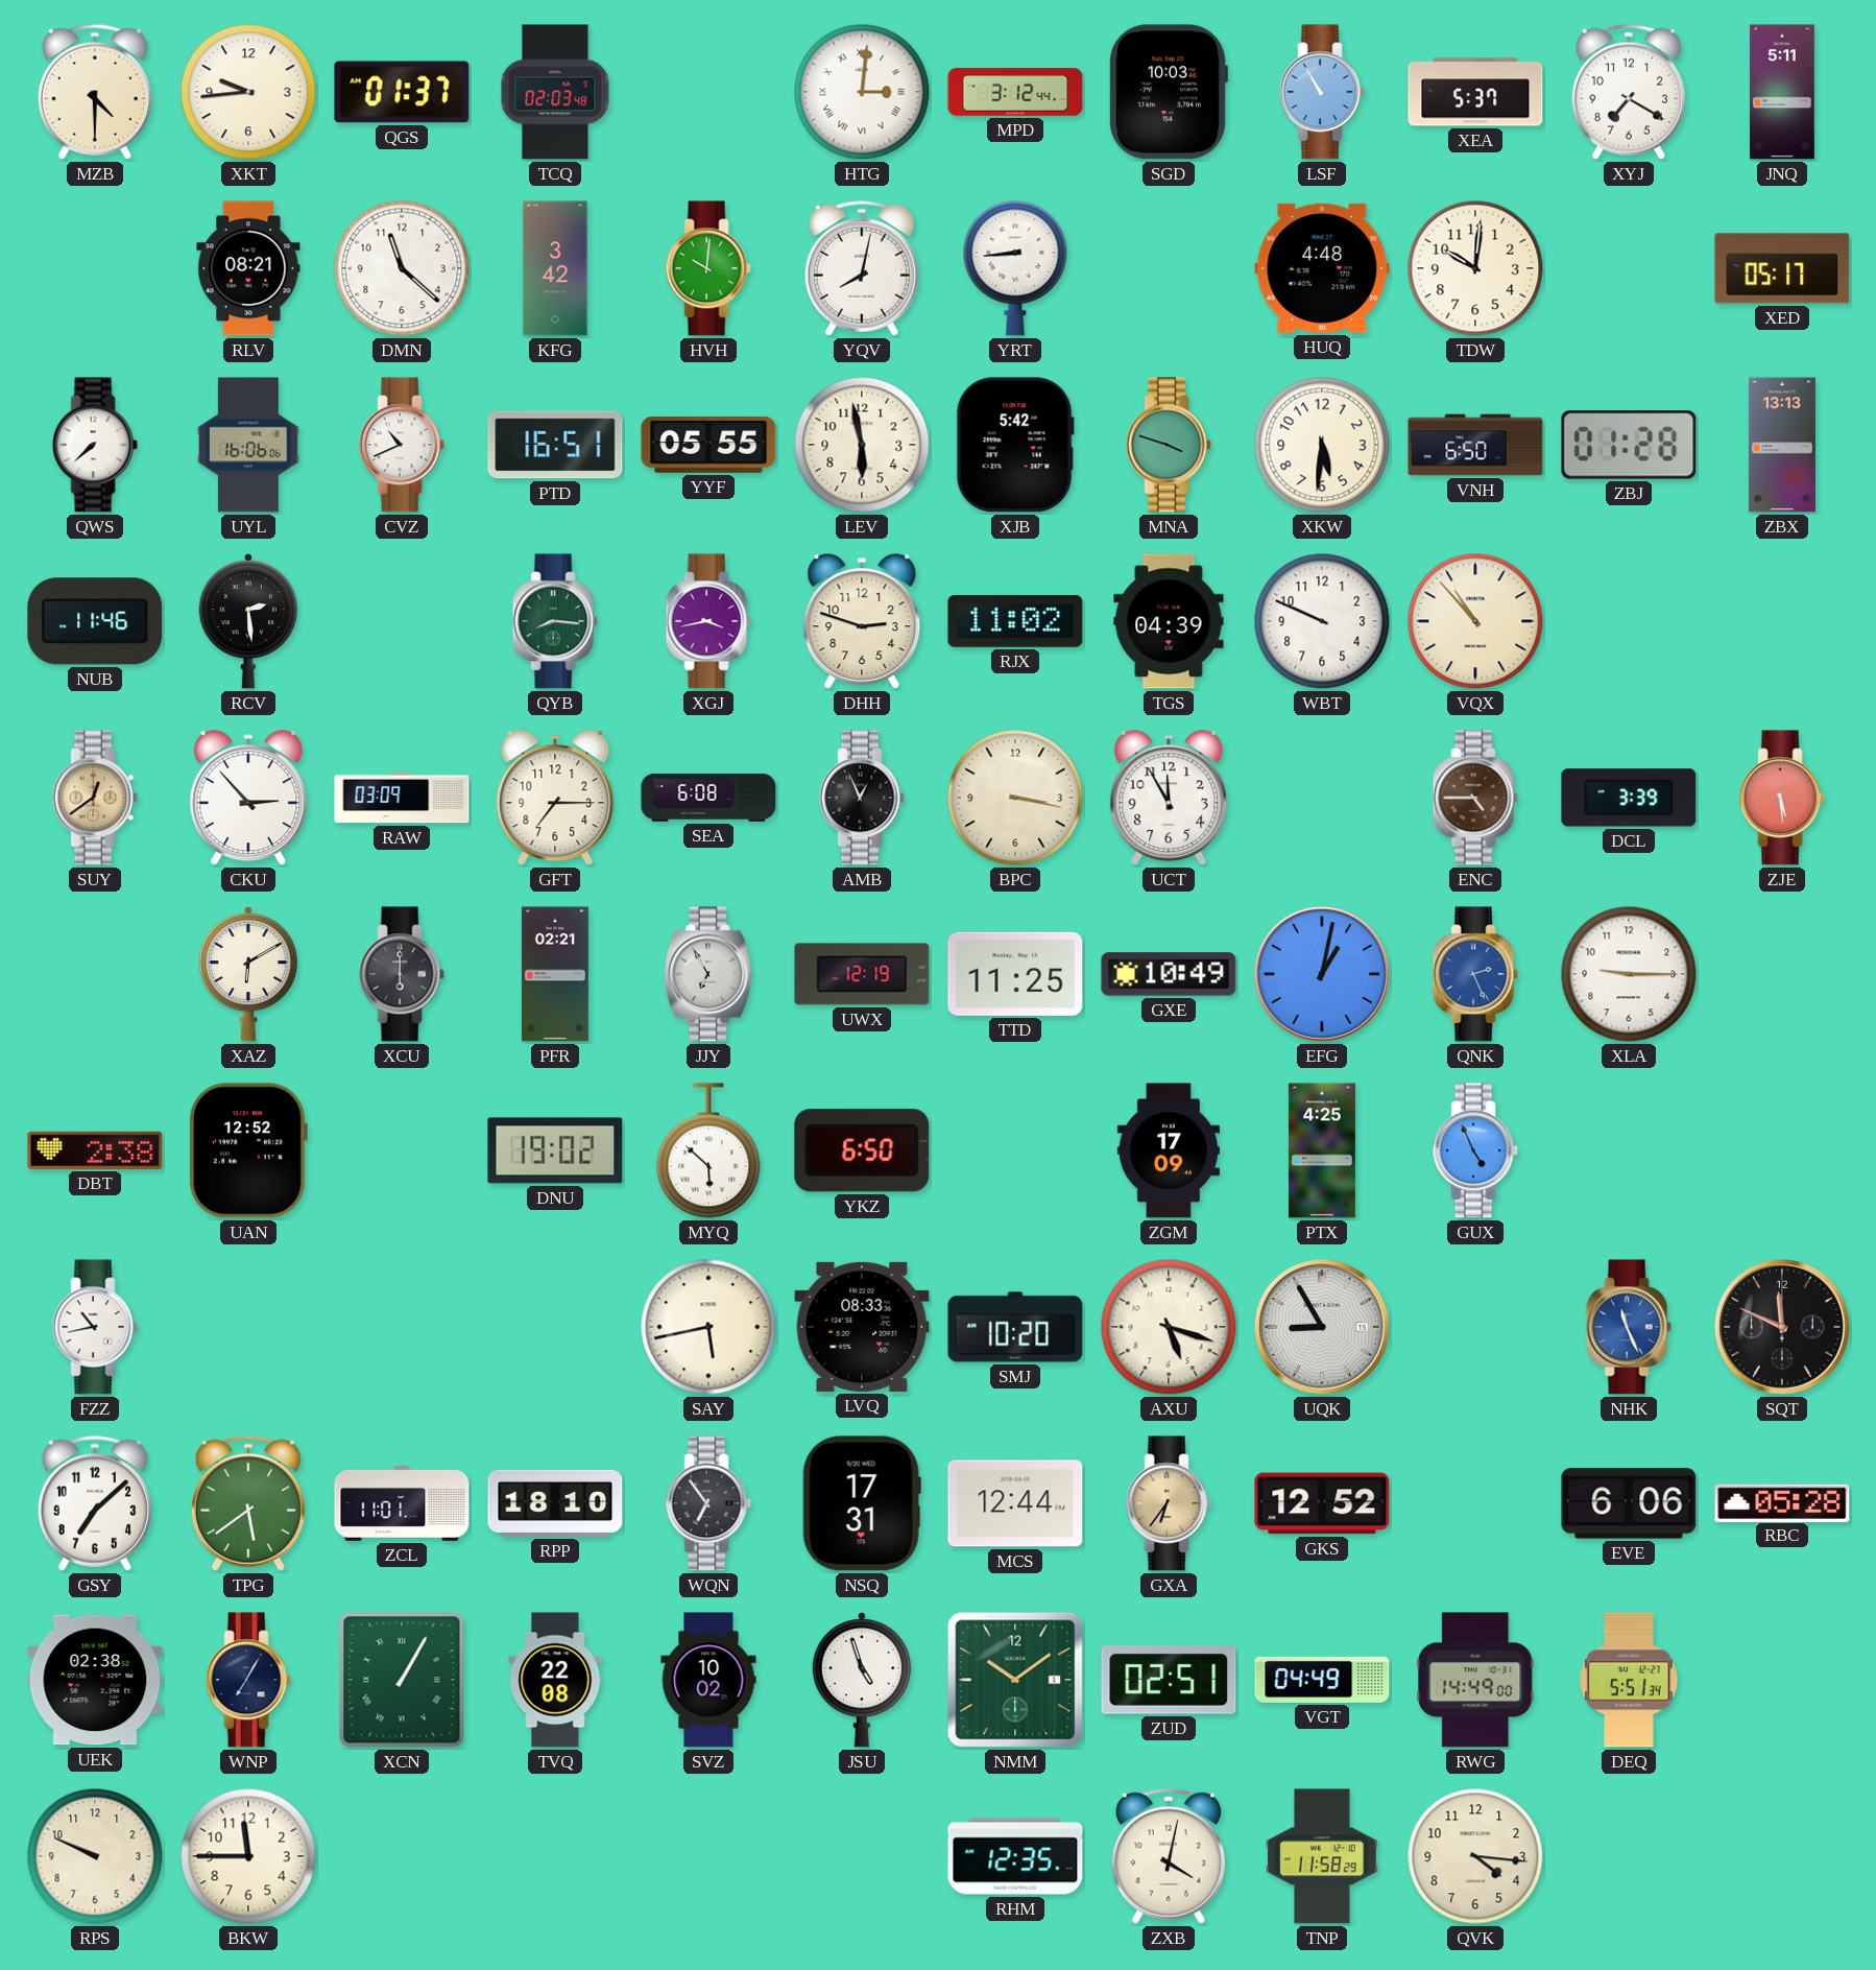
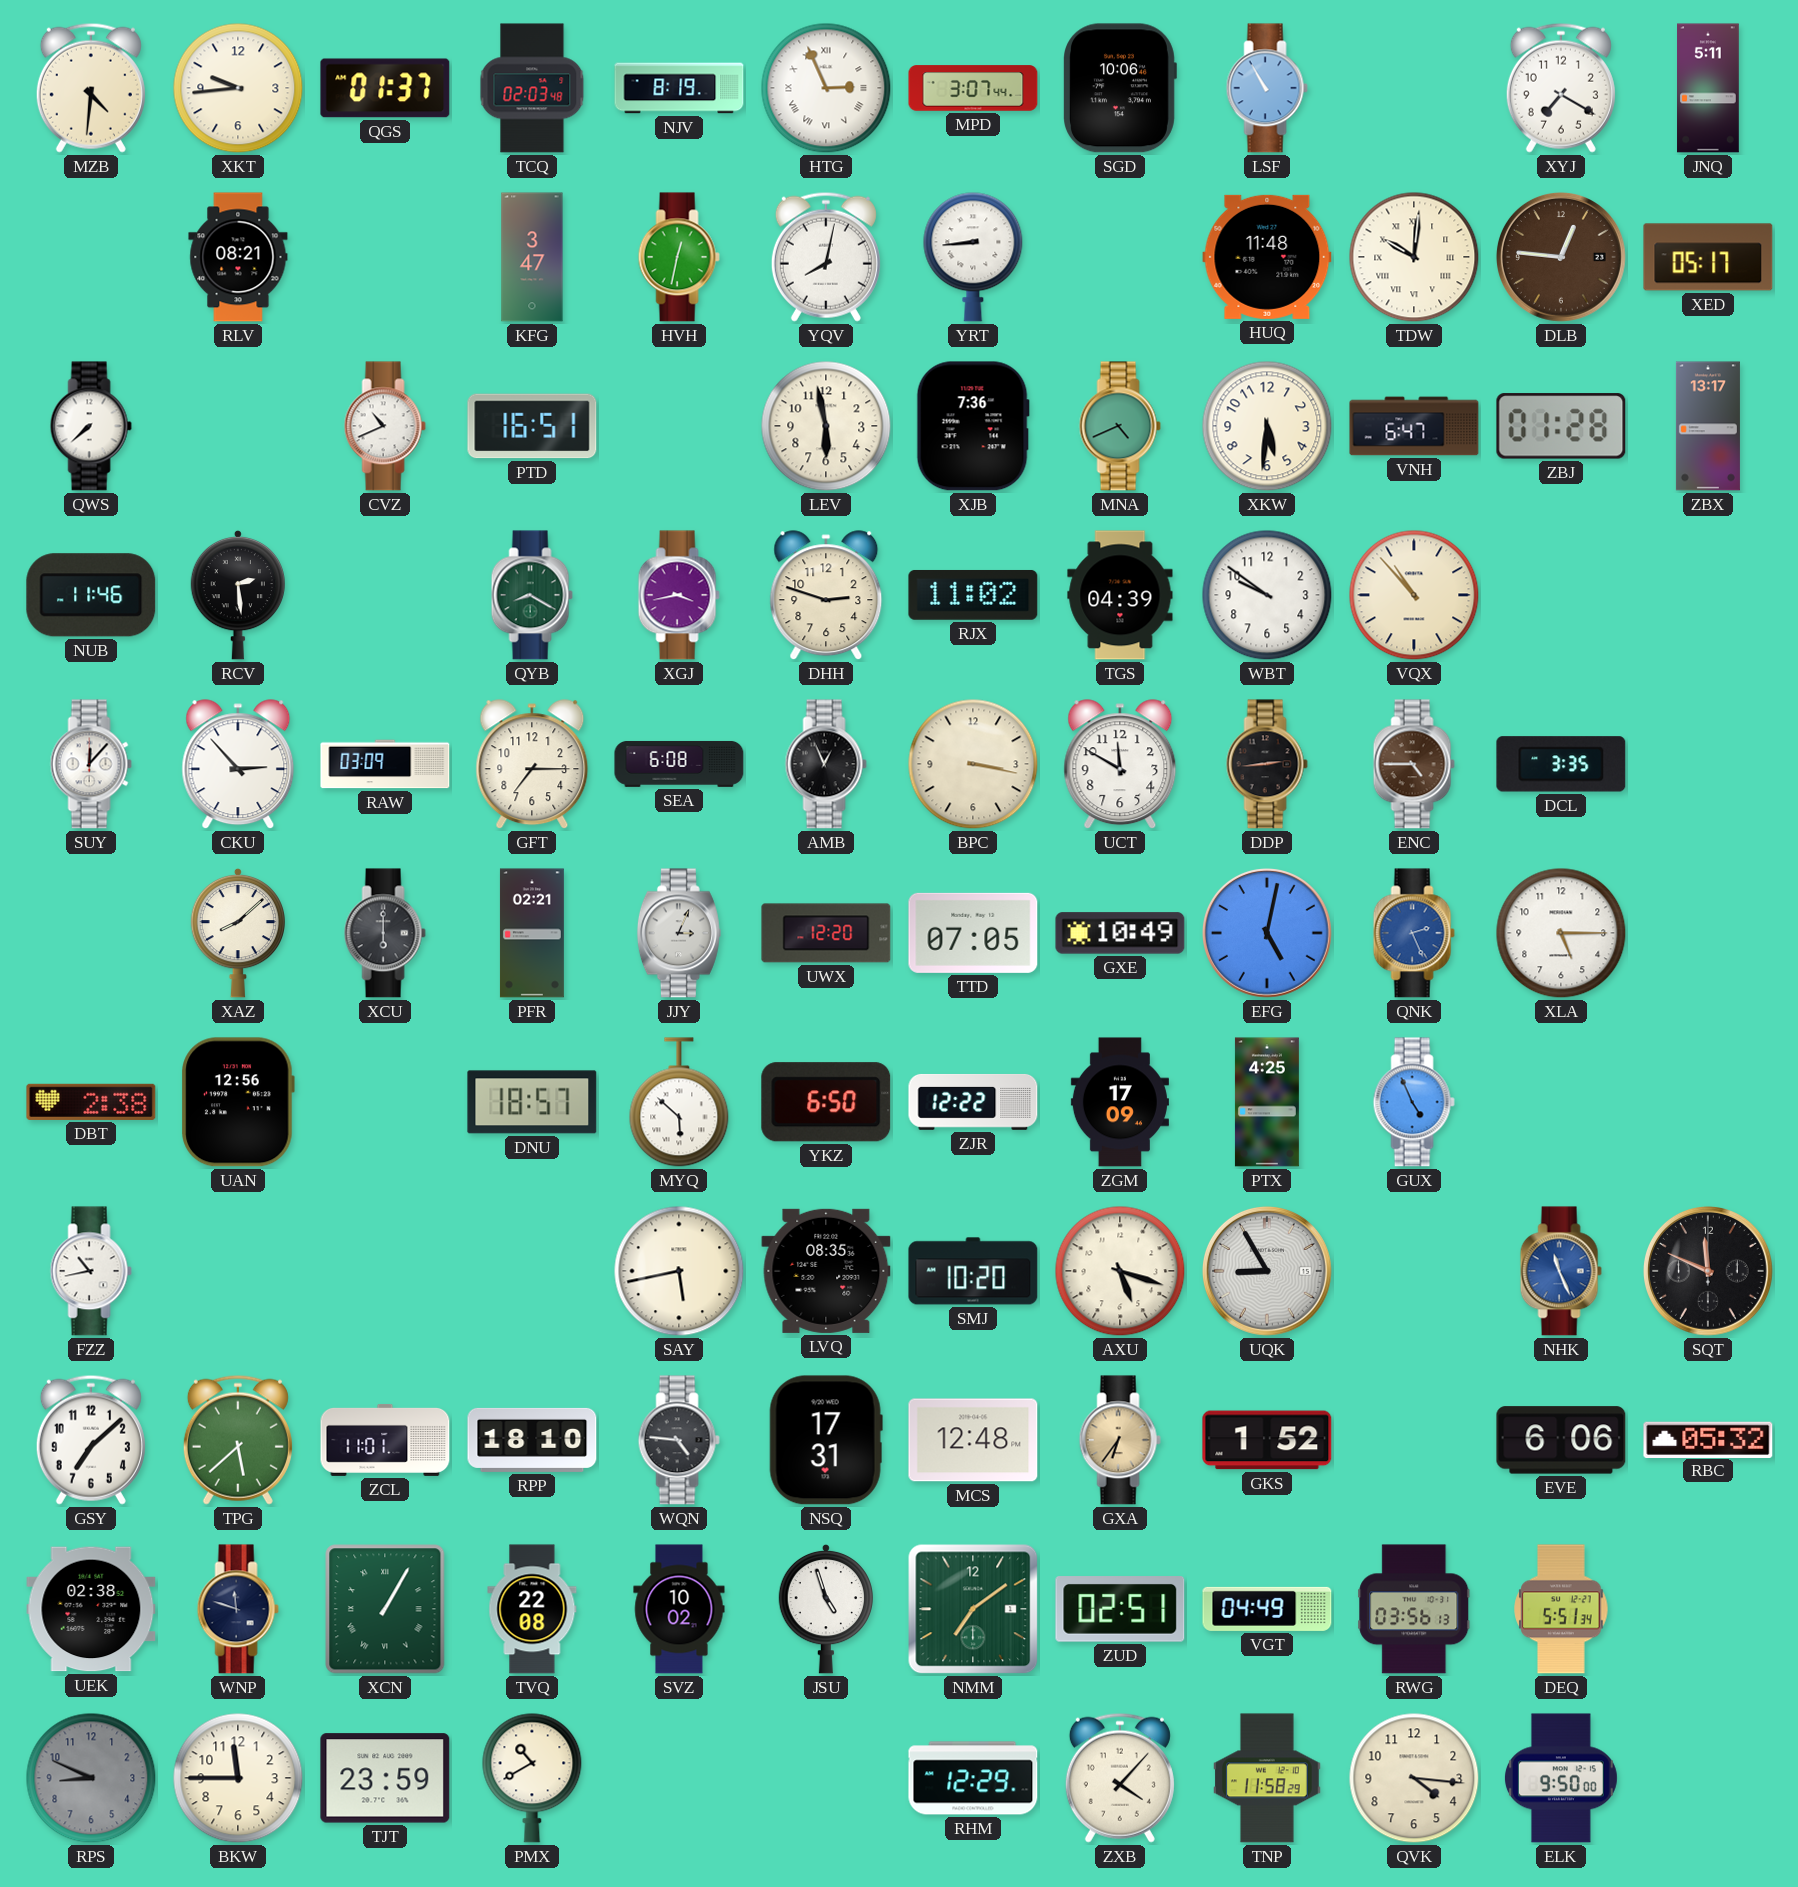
MZB: 4:30 -> 4:31 (91, 88)
NJV: none -> 8:19 (679, 88)
HTG: 3:01 -> 2:56 (826, 88)
MPD: 3:12 -> 3:07 (973, 88)
SGD: 10:03 -> 10:06 (1120, 88)
XEA: 5:37 -> none (1475, 92)
DMN: 11:22 -> none (402, 268)
KFG: 3:42 -> 3:47 (532, 257)
HVH: 10:01 -> 12:32 (679, 257)
HUQ: 4:48 -> 11:48 (1267, 257)
TDW numerals: Arabic -> Roman (1414, 257)
DLB: none -> 12:46 (1561, 257)
UYL: 16:06 -> none (248, 445)
YYF: 05:55 -> none (708, 445)
XJB: 5:42 -> 7:36 (973, 426)
MNA: 3:48 -> 4:41 (1120, 426)
VNH: 6:50 -> 6:47 (1414, 426)
ZBX: 13:13 -> 13:17 (1708, 426)
QYB: 8:16 -> 8:20 (532, 595)
WBT: 9:49 -> 9:51 (1267, 595)
SUY: 12:39 -> 12:07 (91, 764)
SUY dial: champagne -> white (91, 764)
UCT: 11:55 -> 11:50 (1120, 765)
DDP: none -> 2:44 (1267, 764)
DCL: 3:39 -> 3:35 (1561, 764)
ZJE: 5:29 -> none (1782, 798)
XAZ: 6:10 -> 8:08 (237, 933)
JJY: 6:55 -> 3:04 (679, 933)
UWX: 12:19 -> 12:20 (826, 933)
TTD: 11:25 -> 07:05 (973, 933)
EFG: 1:02 -> 5:02 (1267, 933)
XLA: 9:15 -> 5:15 (1561, 933)
UAN: 12:52 -> 12:56 (238, 1102)
DNU: 19:02 -> 18:57 (532, 1102)
ZJR: none -> 12:22 (973, 1102)
LVQ: 08:33 -> 08:35 (826, 1271)
TPG: 5:39 -> 5:38 (238, 1440)
WQN: 6:54 -> 4:46 (679, 1440)
MCS: 12:44 -> 12:48 (973, 1440)
GKS: 12:52 -> 1:52 (1267, 1440)
RBC: 05:28 -> 05:32 (1708, 1439)
WNP: 7:05 -> 11:48 (238, 1609)
NMM: 10:09 -> 7:09 (973, 1609)
RWG: 14:49 -> 03:56 (1414, 1609)
RPS: 9:49 -> 8:49 (91, 1778)
RPS dial: cream -> grey (91, 1778)
TJT: none -> 23:59 (385, 1778)
PMX: none -> 10:40 (532, 1778)
RHM: 12:35 -> 12:29 (973, 1778)
ZXB: 4:02 -> 4:07 (1120, 1778)
ELK: none -> 9:50 (1561, 1778)
